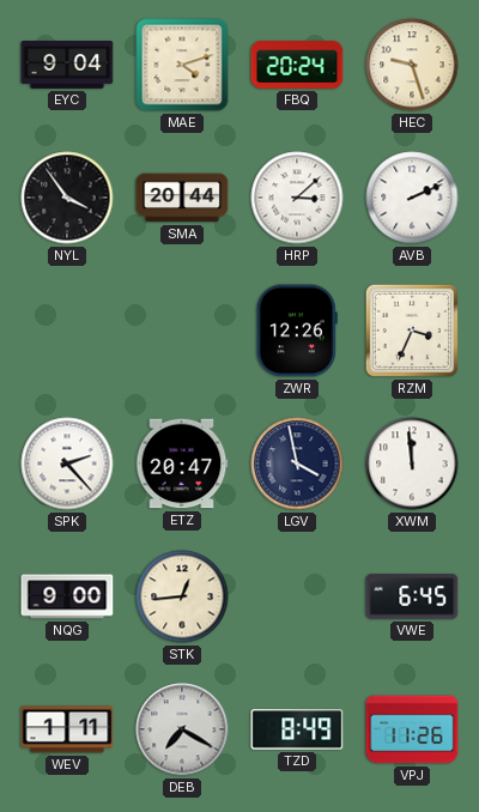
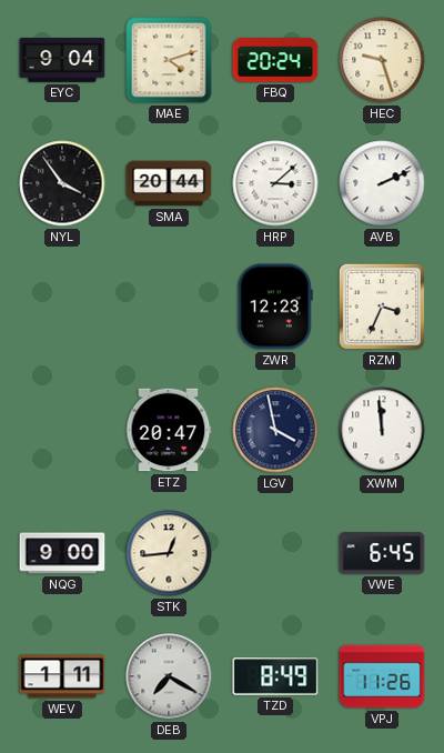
ZWR: 12:26 -> 12:23 (275, 307)
SPK: 2:23 -> none (67, 463)
